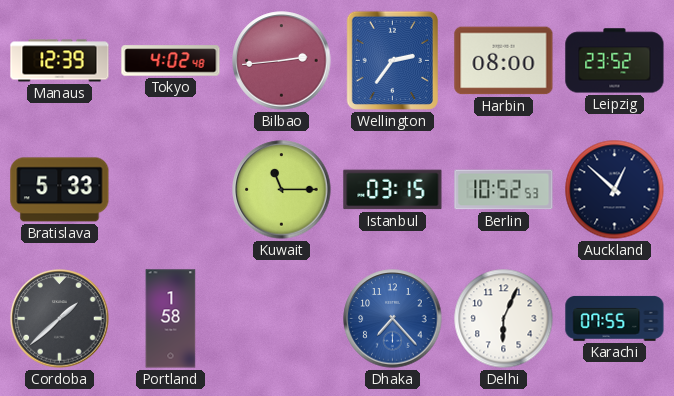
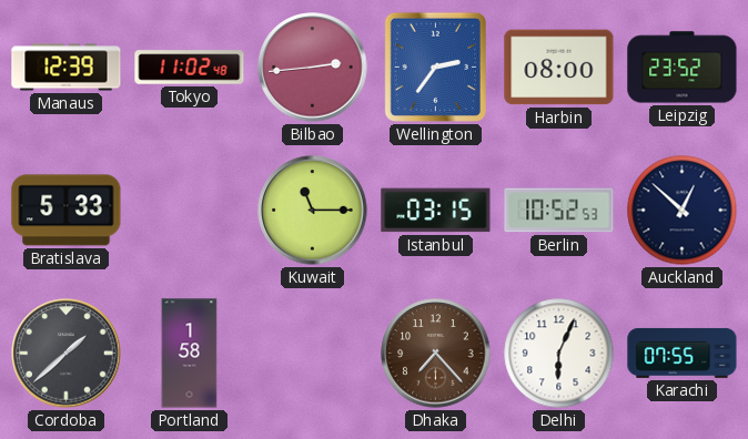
Tokyo: 4:02 -> 11:02 (190, 68)
Dhaka dial: blue -> brown (436, 354)
